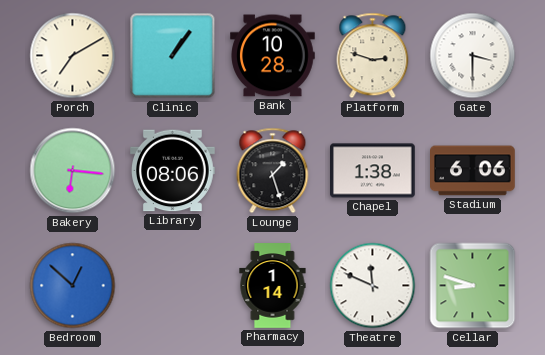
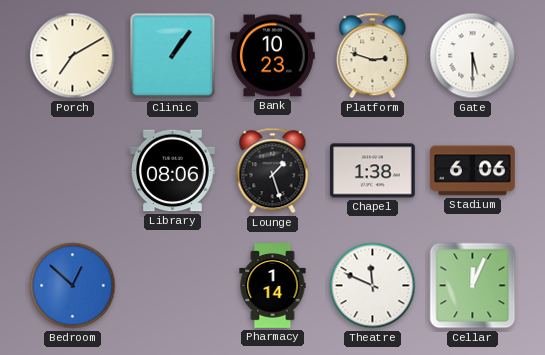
Bank: 10:28 -> 10:23 (273, 56)
Gate: 3:30 -> 5:30 (473, 56)
Bakery: 6:16 -> none (73, 171)
Cellar: 8:48 -> 12:04 (473, 286)
